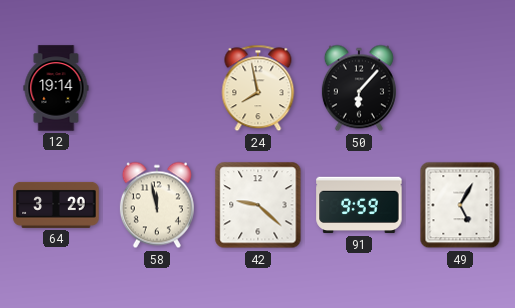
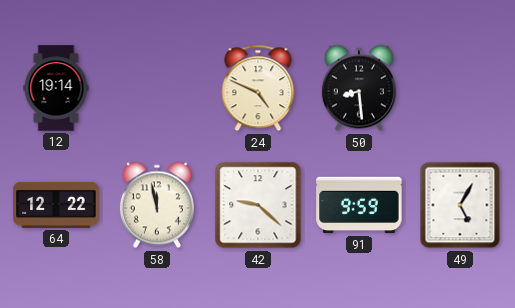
24: 7:58 -> 4:49 (258, 88)
50: 6:07 -> 8:29 (359, 88)
64: 3:29 -> 12:22 (56, 205)
